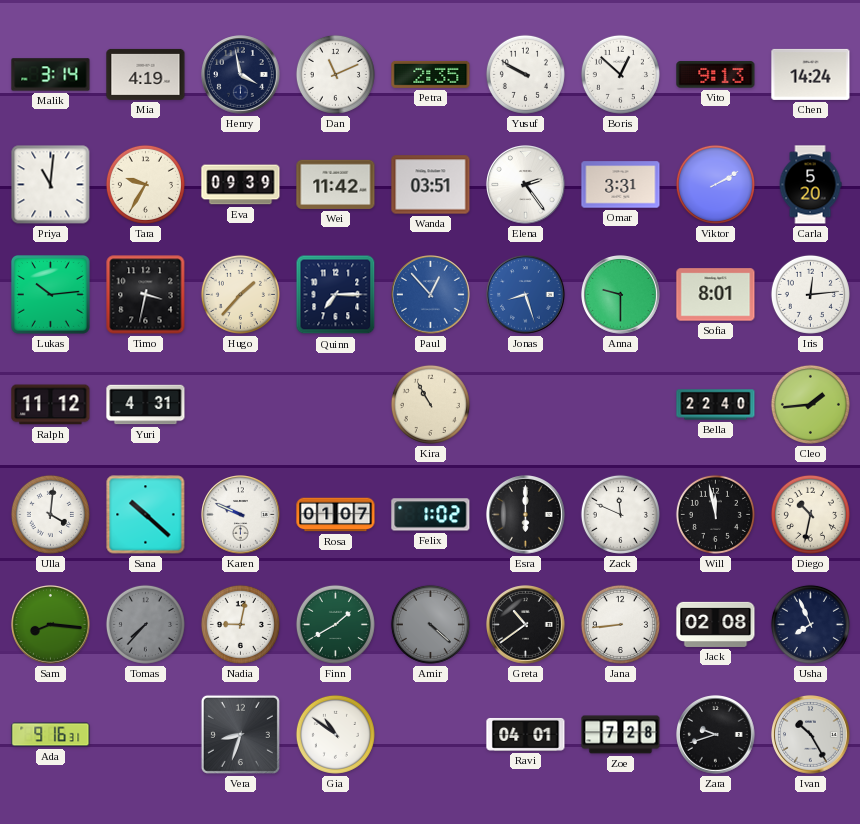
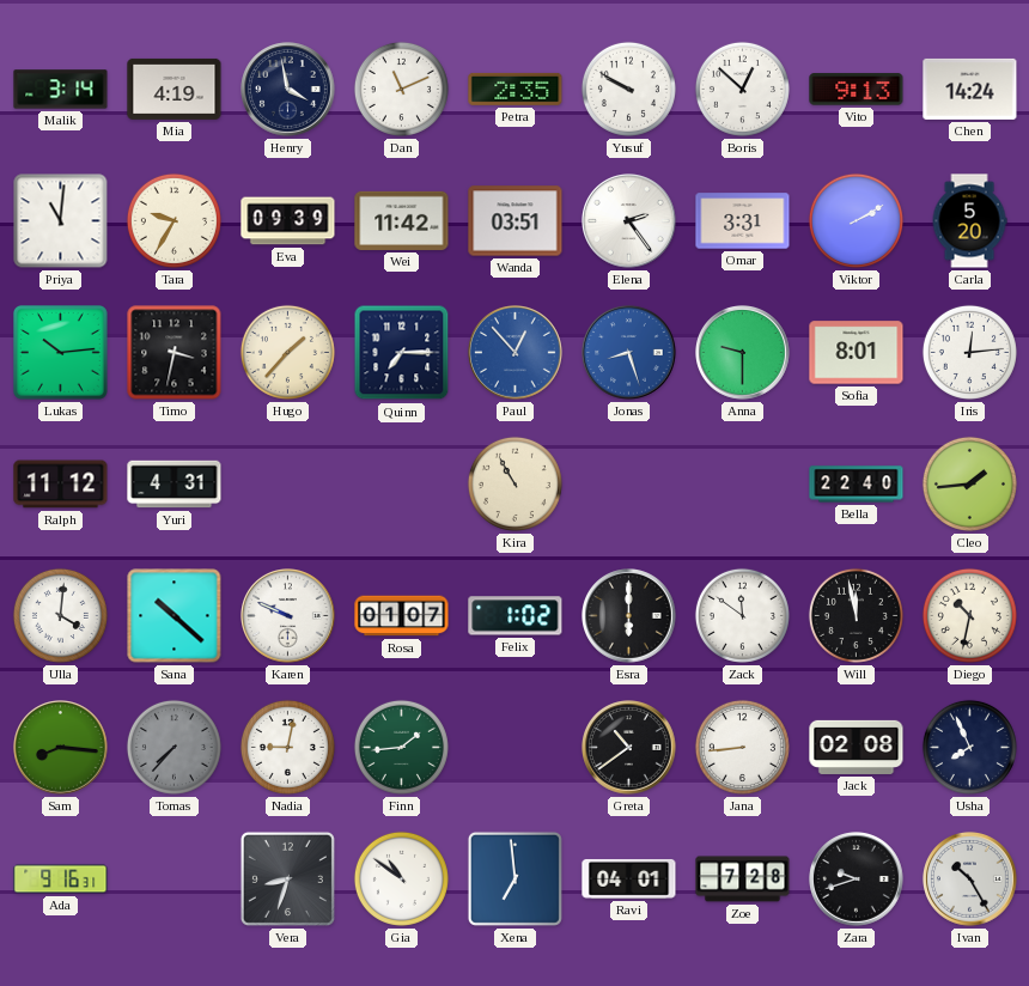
Zack: 11:49 -> 11:51 (742, 615)
Finn: 1:40 -> 1:44 (401, 747)
Amir: 4:22 -> none (430, 624)
Xena: none -> 6:59 (514, 878)
